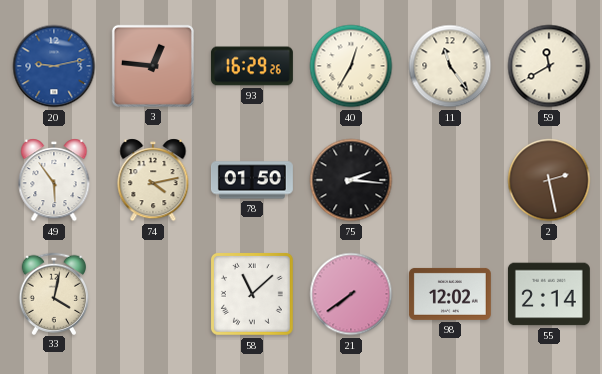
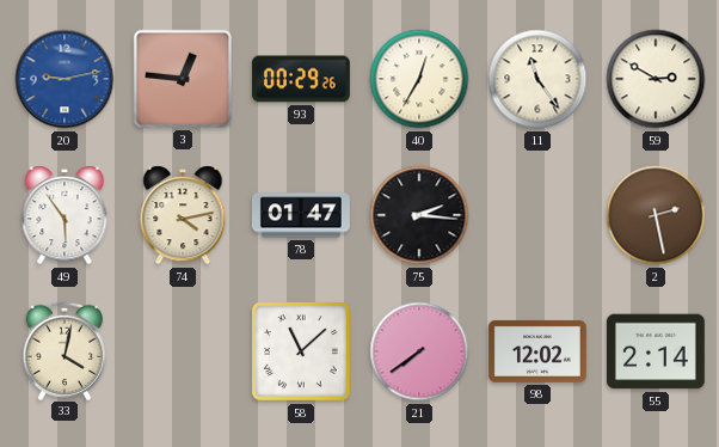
93: 16:29 -> 00:29 (301, 79)
59: 11:40 -> 2:50 (656, 79)
78: 01:50 -> 01:47 (301, 215)
